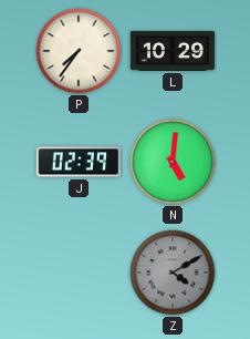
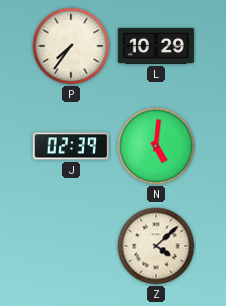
Z: 4:10 -> 4:08 (156, 246)
Z dial: grey -> cream (156, 246)
